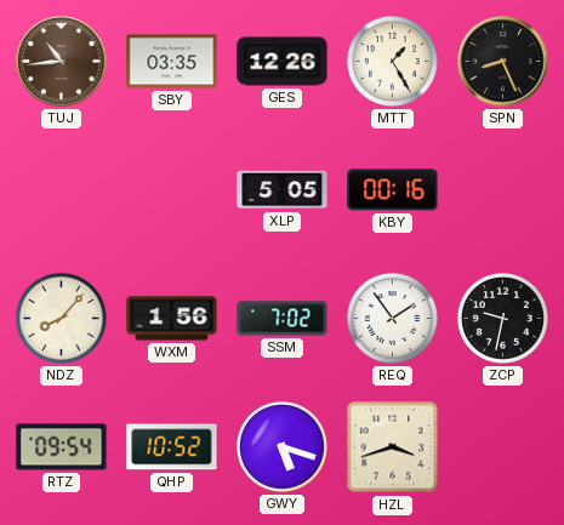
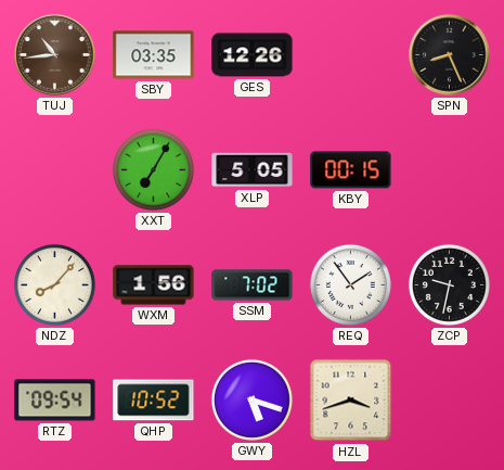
MTT: 1:25 -> none (392, 61)
XXT: none -> 7:05 (153, 169)
KBY: 00:16 -> 00:15 (351, 170)
